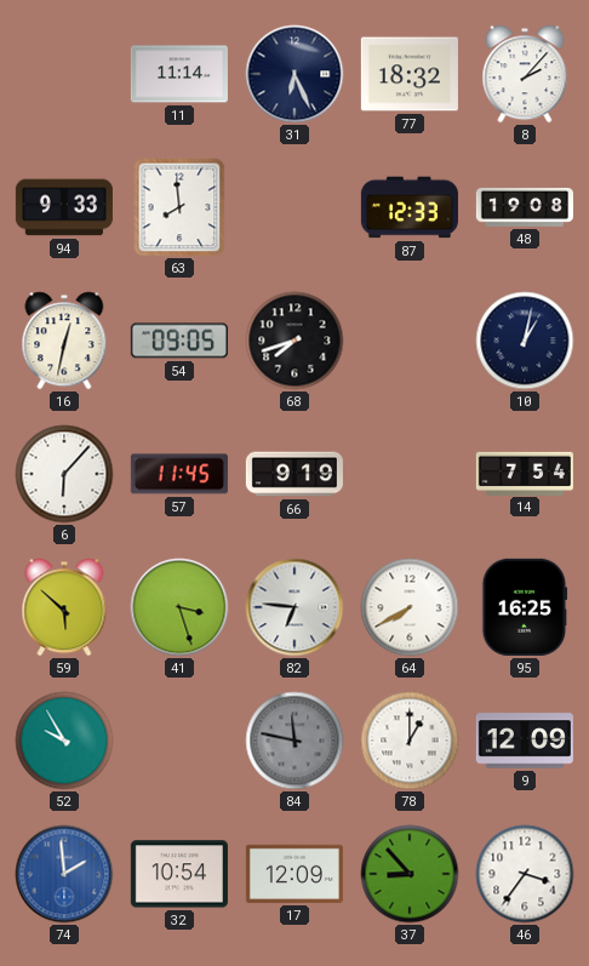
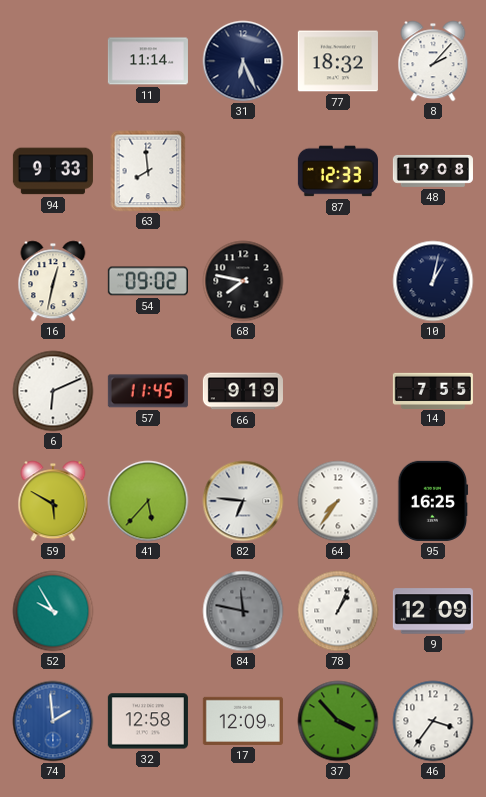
54: 09:05 -> 09:02 (148, 281)
68: 7:42 -> 7:47 (243, 281)
6: 6:07 -> 6:11 (53, 391)
14: 7:54 -> 7:55 (433, 390)
59: 5:52 -> 5:50 (53, 501)
41: 3:27 -> 5:37 (148, 501)
64: 7:40 -> 7:36 (338, 501)
78: 1:00 -> 1:04 (338, 611)
32: 10:54 -> 12:58 (148, 721)
37: 8:53 -> 3:53 (338, 721)
